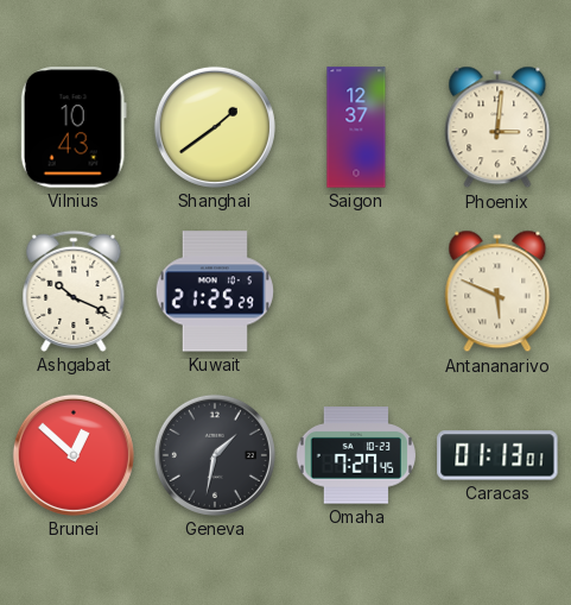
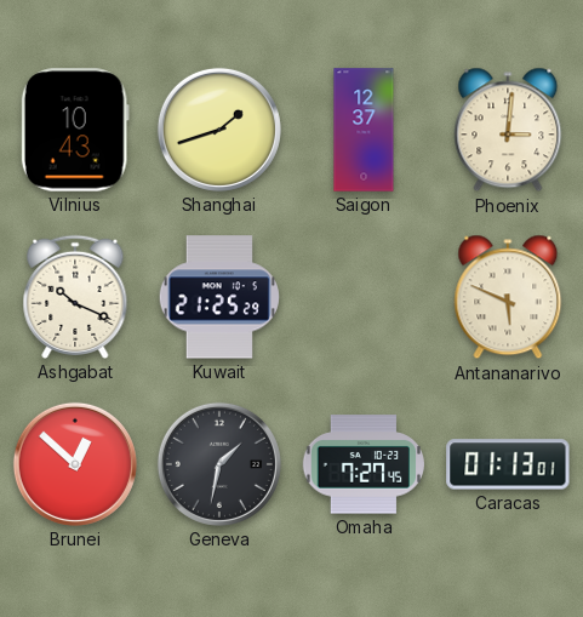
Shanghai: 1:39 -> 1:42 (219, 130)
